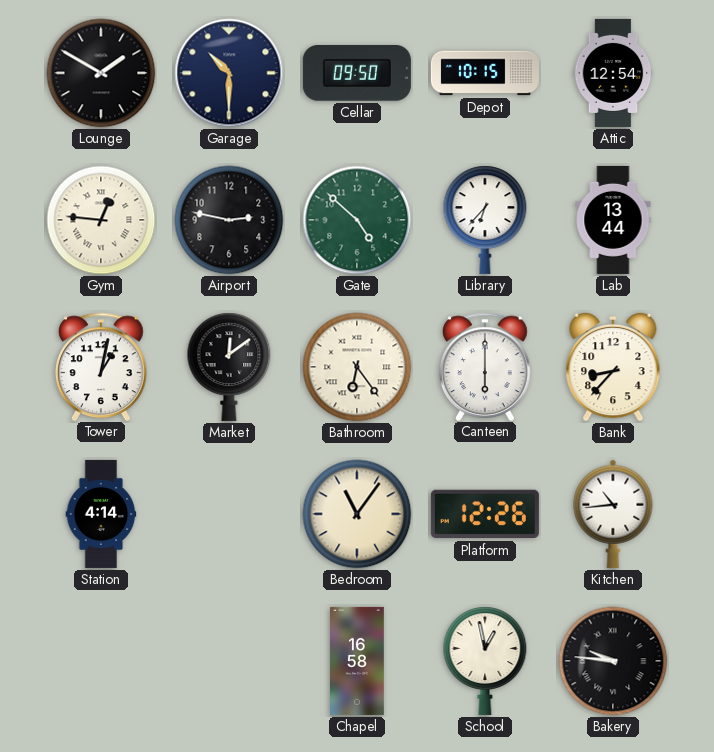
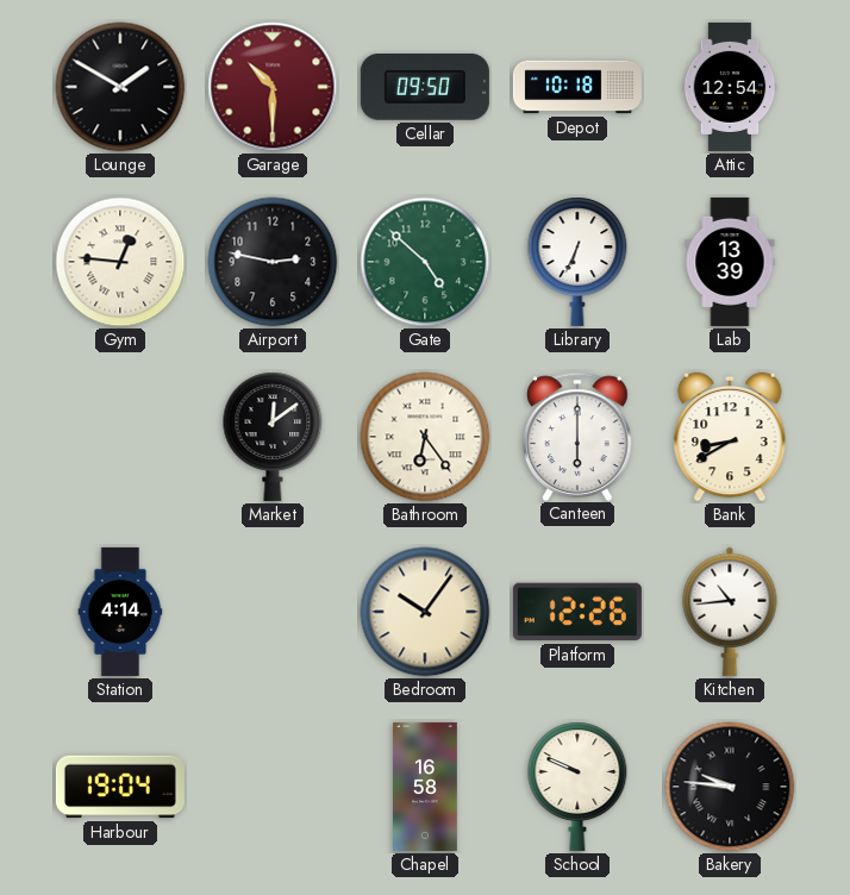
Garage dial: navy -> burgundy (273, 87)
Depot: 10:15 -> 10:18 (577, 87)
Library: 6:37 -> 6:34 (577, 262)
Lab: 13:44 -> 13:39 (730, 262)
Tower: 1:02 -> none (102, 366)
Bank: 8:37 -> 8:40 (730, 437)
Bedroom: 11:06 -> 10:06 (425, 612)
Harbour: none -> 19:04 (120, 787)
School: 12:58 -> 9:49 (577, 787)
